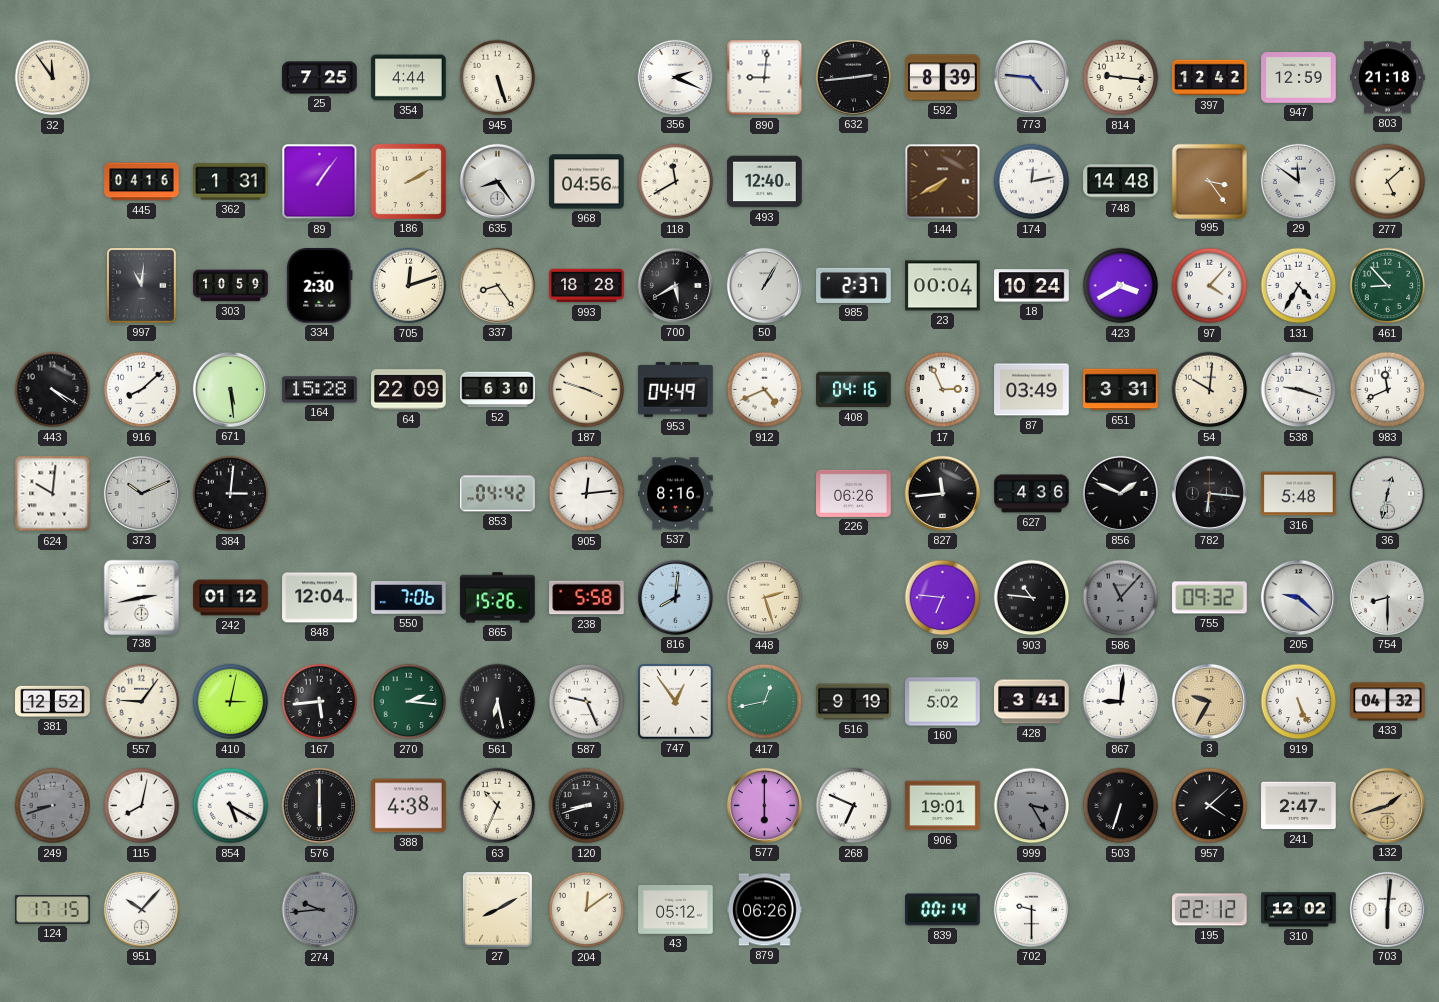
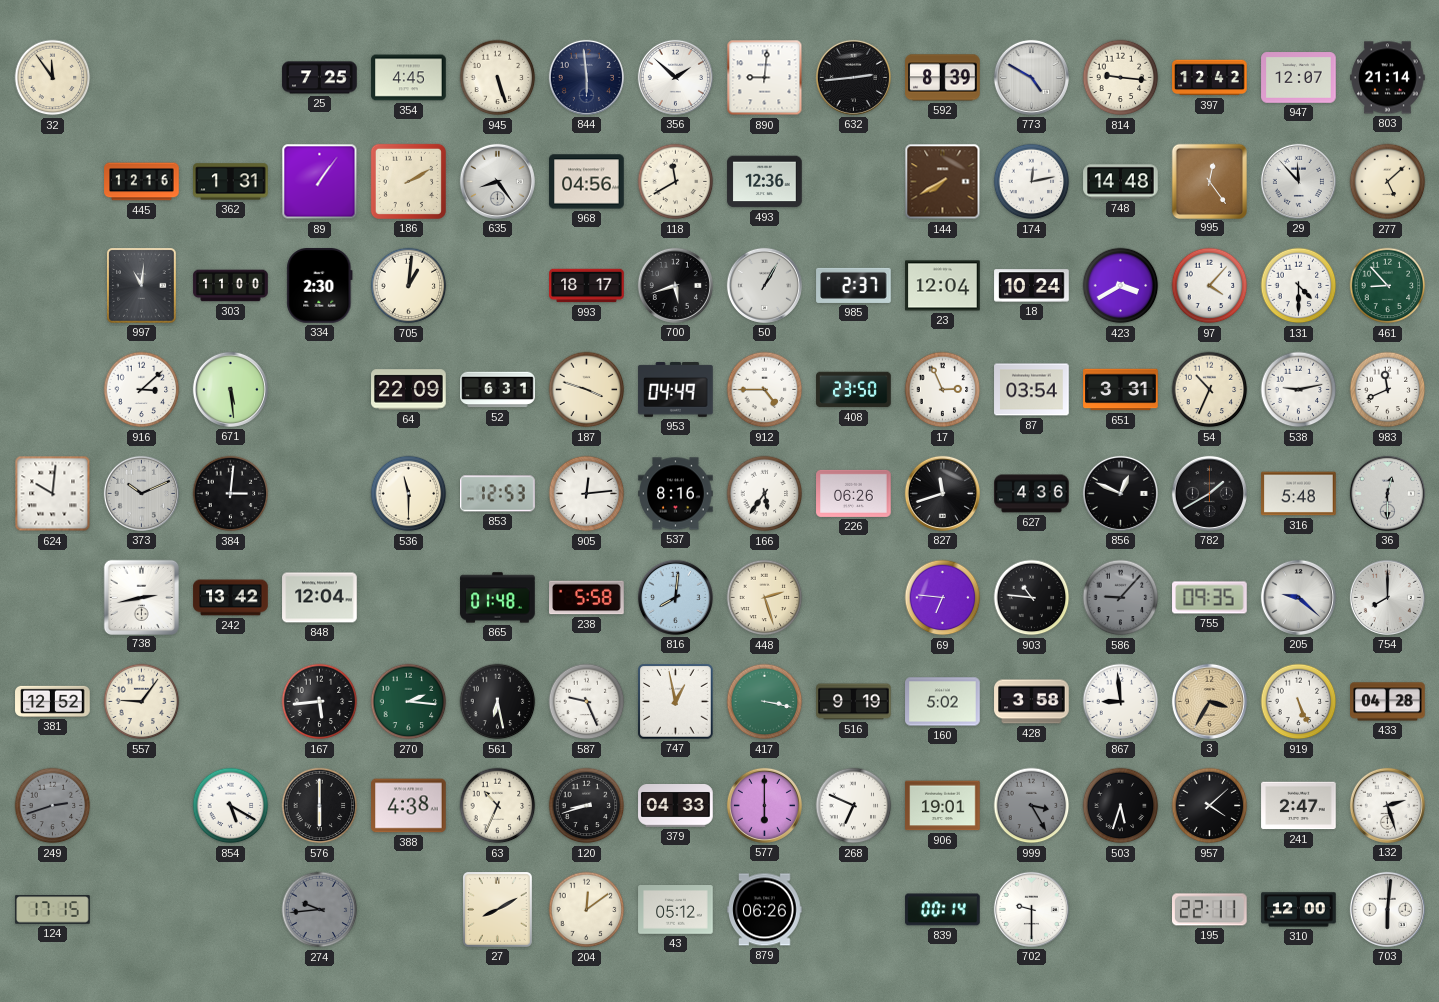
354: 4:44 -> 4:45 (409, 78)
844: none -> 5:59 (586, 77)
356: 2:19 -> 1:52 (675, 77)
773: 4:46 -> 4:50 (1031, 77)
947: 12:59 -> 12:07 (1299, 78)
803: 21:18 -> 21:14 (1388, 78)
445: 04:16 -> 12:16 (142, 182)
493: 12:40 -> 12:36 (765, 182)
995: 3:24 -> 12:24 (1209, 181)
29: 11:51 -> 11:53 (1298, 181)
303: 10:59 -> 11:00 (231, 286)
705: 12:12 -> 1:01 (409, 286)
337: 8:24 -> none (497, 285)
993: 18:28 -> 18:17 (587, 286)
700: 5:40 -> 5:42 (675, 285)
23: 00:04 -> 12:04 (943, 286)
131: 4:35 -> 4:30 (1299, 286)
443: 4:20 -> none (53, 390)
916: 8:08 -> 3:08 (142, 390)
164: 15:28 -> none (320, 390)
52: 6:30 -> 6:31 (498, 390)
912: 4:41 -> 4:45 (765, 390)
408: 04:16 -> 23:50 (854, 390)
87: 03:49 -> 03:54 (1032, 390)
54: 10:01 -> 10:34 (1210, 390)
538: 9:18 -> 9:13 (1299, 390)
536: none -> 11:30 (409, 494)
853: 04:42 -> 12:53 (498, 494)
166: none -> 5:36 (765, 494)
827: 11:44 -> 11:42 (942, 493)
856: 1:49 -> 12:49 (1120, 493)
782: 6:16 -> 1:40 (1209, 493)
36: 12:32 -> 12:30 (1387, 493)
242: 01:12 -> 13:42 (231, 598)
550: 7:06 -> none (409, 598)
865: 15:26 -> 01:48 (498, 598)
586: 11:07 -> 9:07 (1121, 598)
755: 09:32 -> 09:35 (1210, 598)
754: 8:30 -> 8:00 (1387, 597)
410: 3:02 -> none (231, 702)
747: 12:54 -> 12:58 (676, 702)
417: 12:43 -> 3:17 (765, 702)
428: 3:41 -> 3:58 (1032, 702)
867: 9:01 -> 8:59 (1121, 702)
3: 9:35 -> 3:35 (1209, 701)
433: 04:32 -> 04:28 (1388, 702)
249: 8:42 -> 2:42 (53, 806)
115: 8:02 -> none (142, 806)
379: none -> 04:33 (676, 806)
503: 6:33 -> 5:33 (1121, 806)
132: 1:42 -> 2:27 (1387, 805)
132 dial: champagne -> white (1387, 805)
951: 10:07 -> none (141, 909)
195: 22:12 -> 22:11 (1210, 910)
310: 12:02 -> 12:00 (1299, 910)
